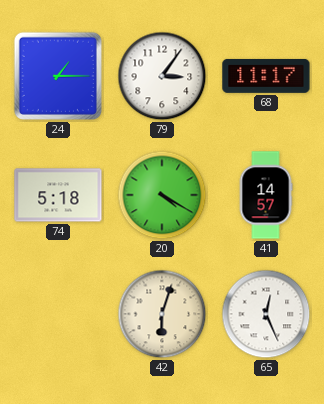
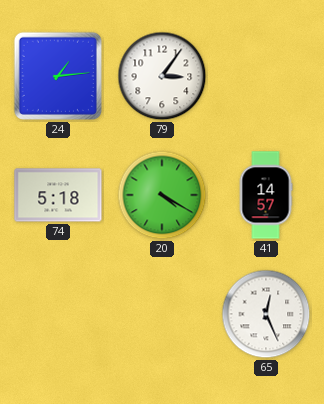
24: 1:15 -> 1:14 (58, 76)
68: 11:17 -> none (266, 76)
42: 6:03 -> none (162, 314)
